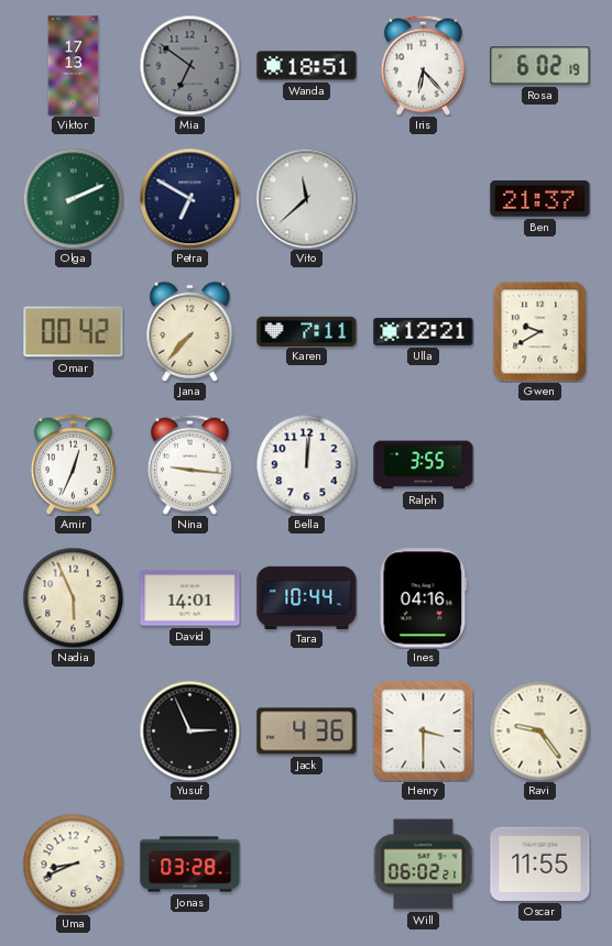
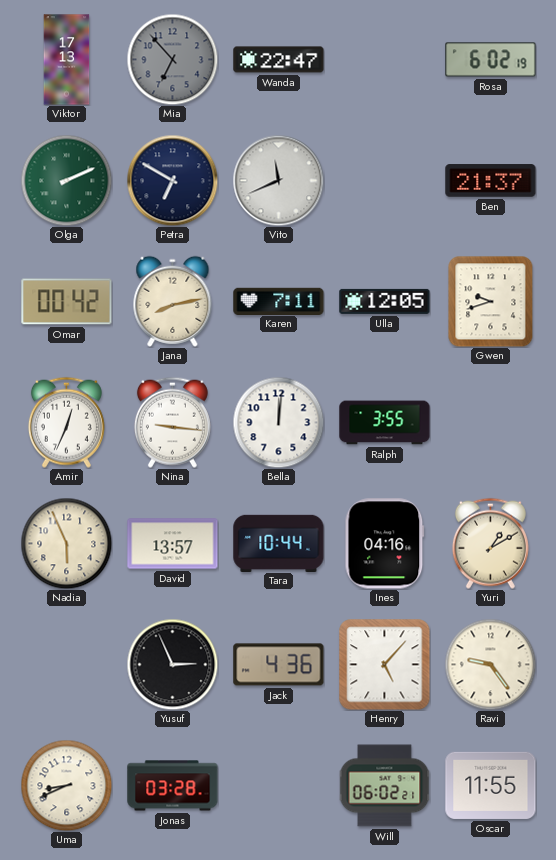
Mia: 6:51 -> 6:53 (172, 59)
Wanda: 18:51 -> 22:47 (279, 60)
Iris: 6:23 -> none (423, 65)
Vito: 11:38 -> 11:41 (278, 180)
Jana: 7:37 -> 8:13 (173, 301)
Ulla: 12:21 -> 12:05 (385, 301)
Gwen: 9:40 -> 9:42 (491, 301)
David: 14:01 -> 13:57 (173, 544)
Yuri: none -> 1:10 (490, 543)
Henry: 3:30 -> 5:07 (385, 665)
